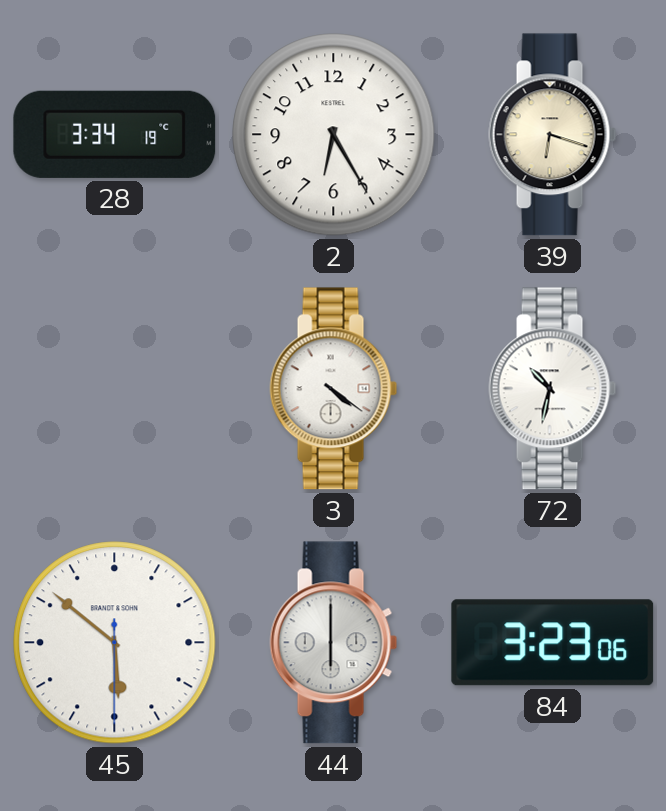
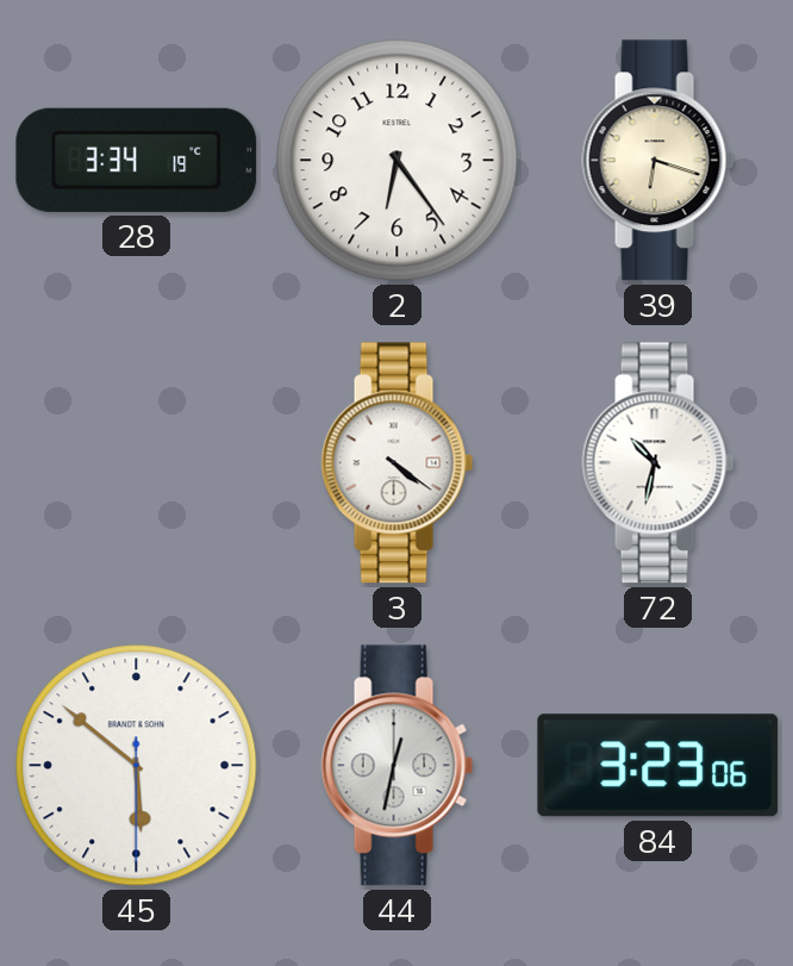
2: 6:25 -> 6:24 (398, 161)
44: 6:00 -> 12:32 (398, 766)
